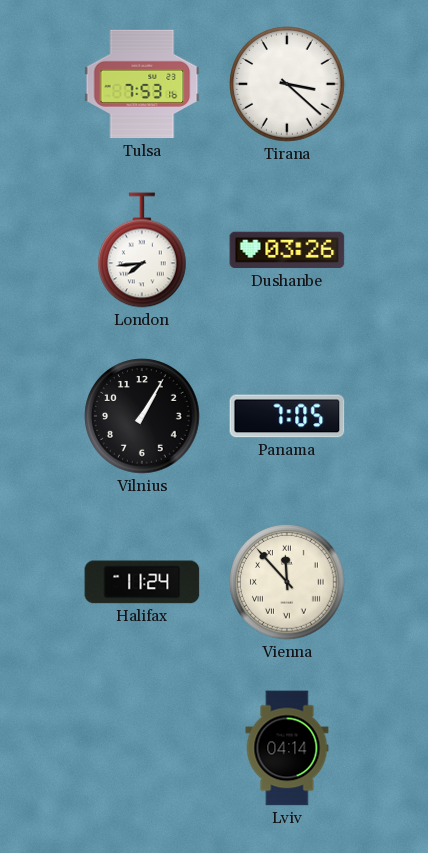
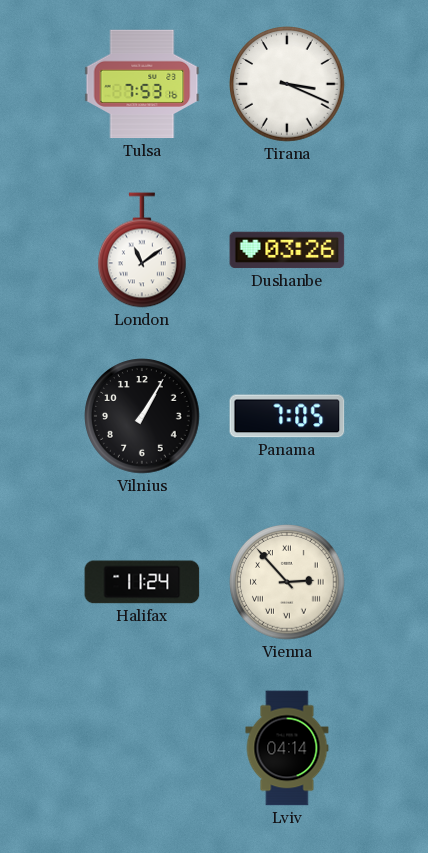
Tirana: 3:22 -> 3:19 (287, 84)
London: 7:44 -> 11:09 (143, 250)
Vienna: 11:53 -> 2:53 (287, 582)
